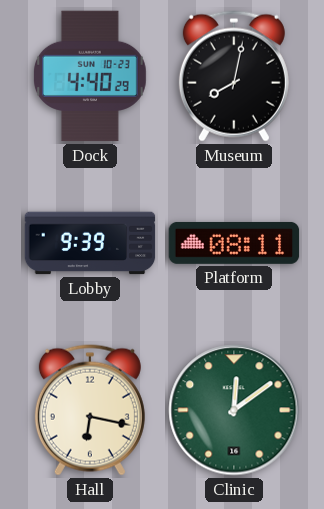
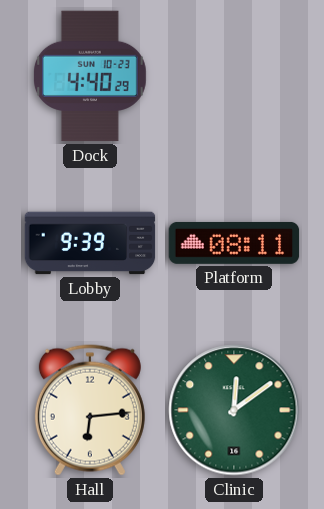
Museum: 8:02 -> none (234, 76)
Hall: 6:17 -> 6:14 (90, 410)
